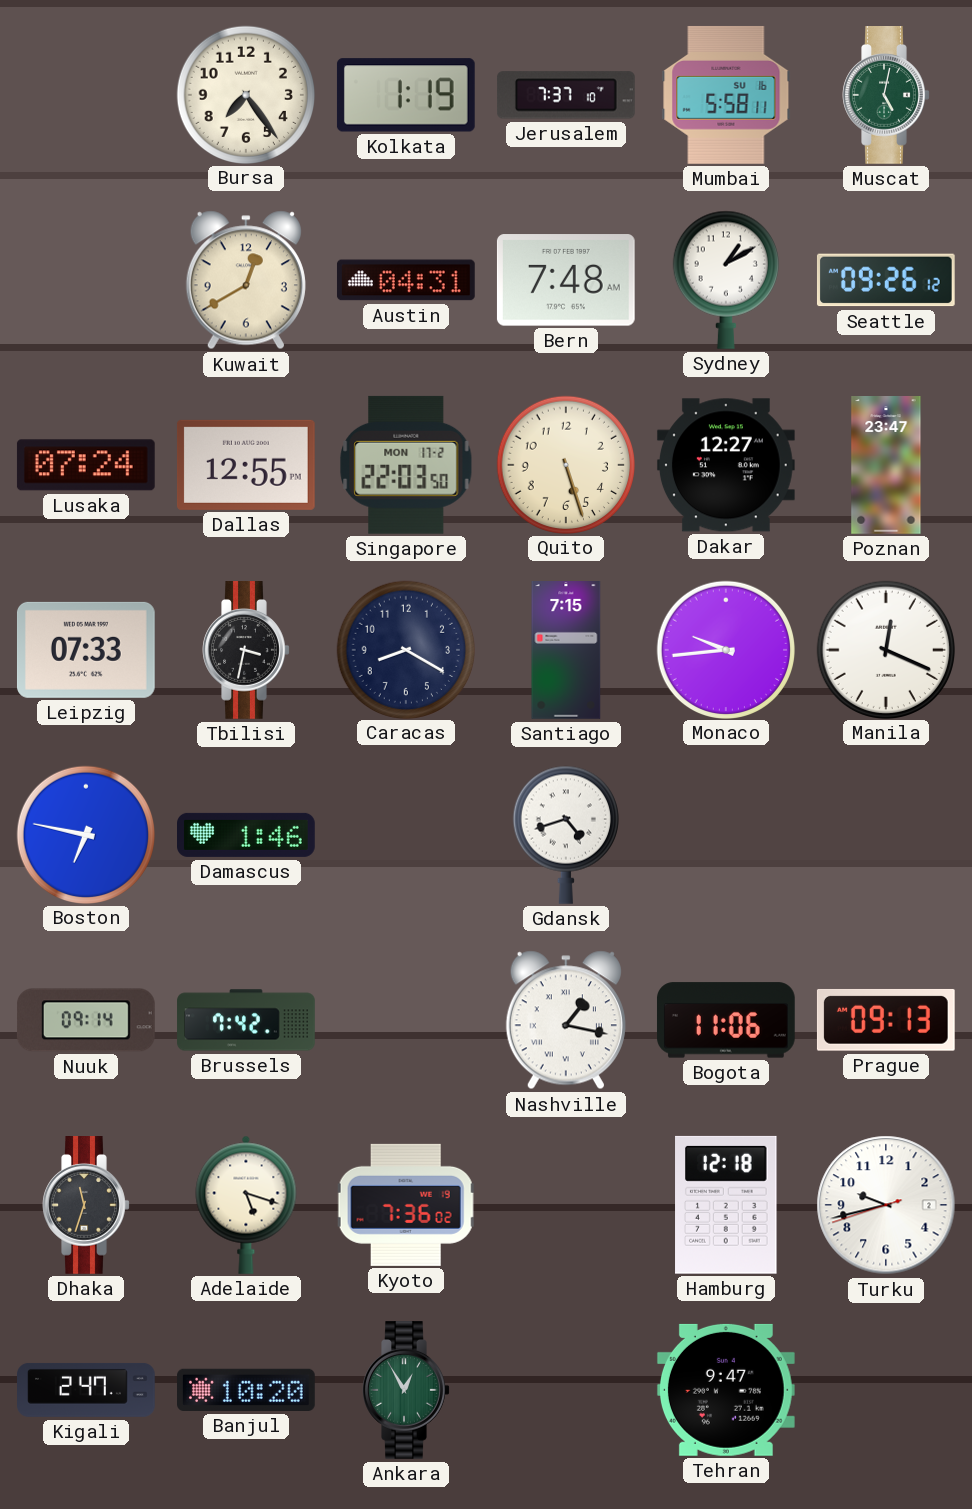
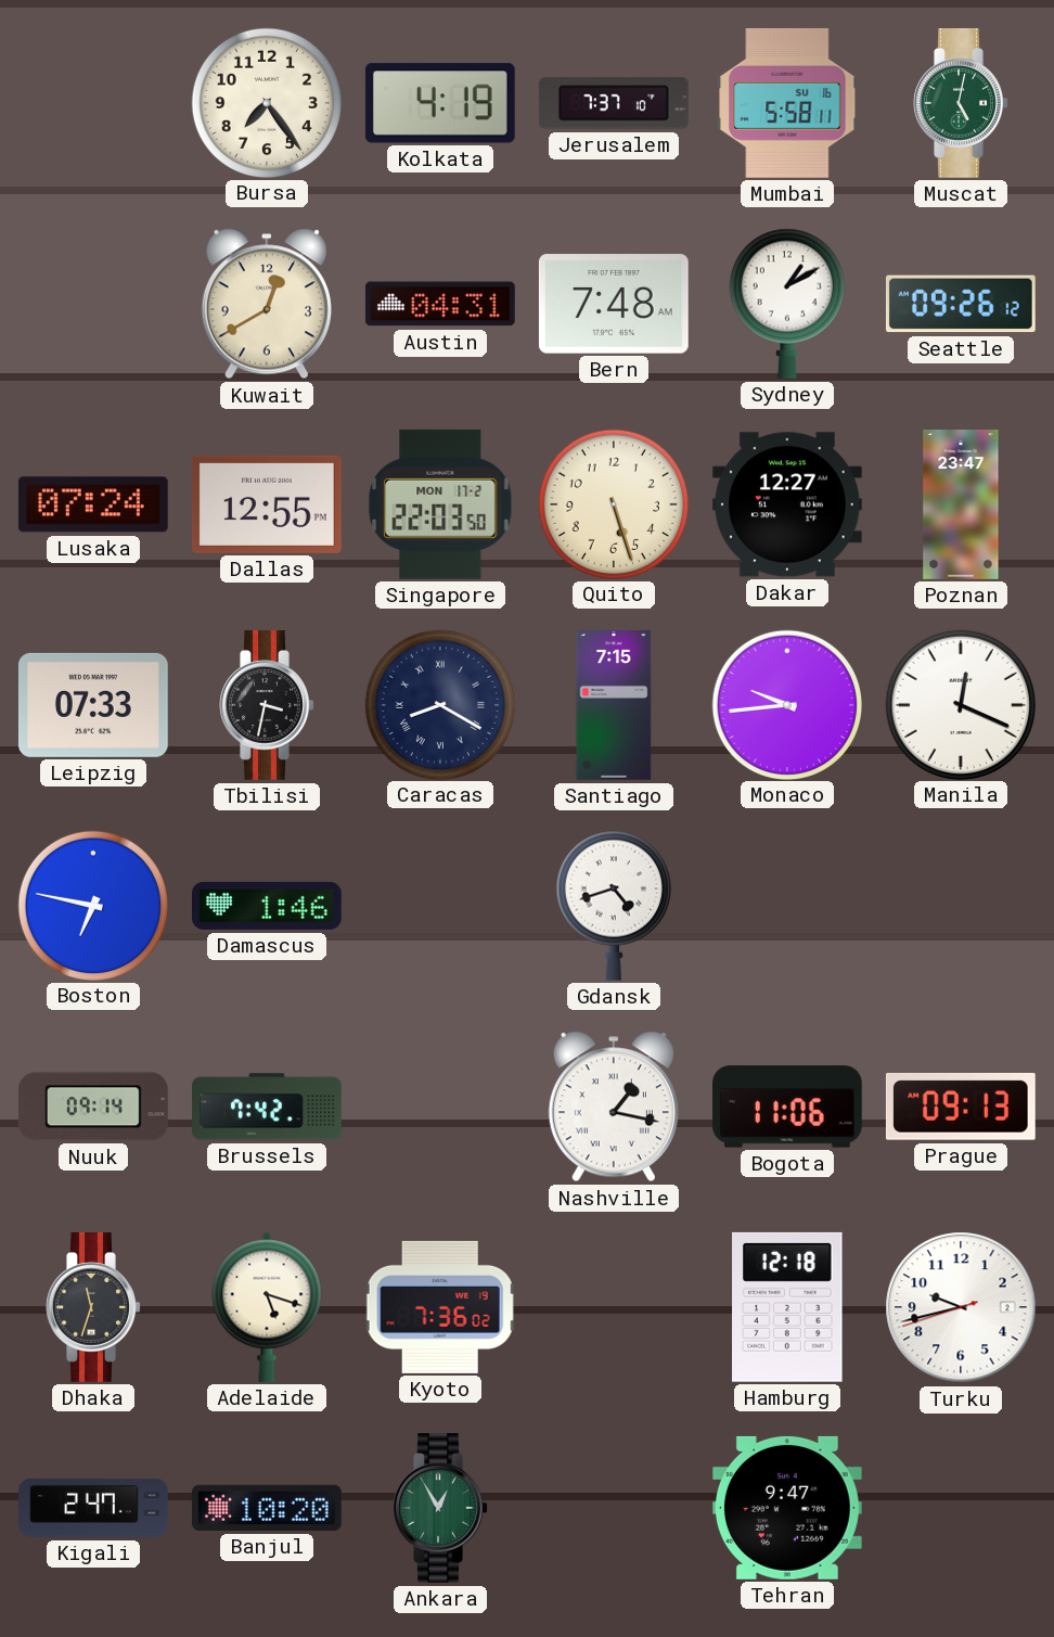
Kolkata: 1:19 -> 4:19 (440, 103)
Caracas numerals: Arabic -> Roman (439, 704)
